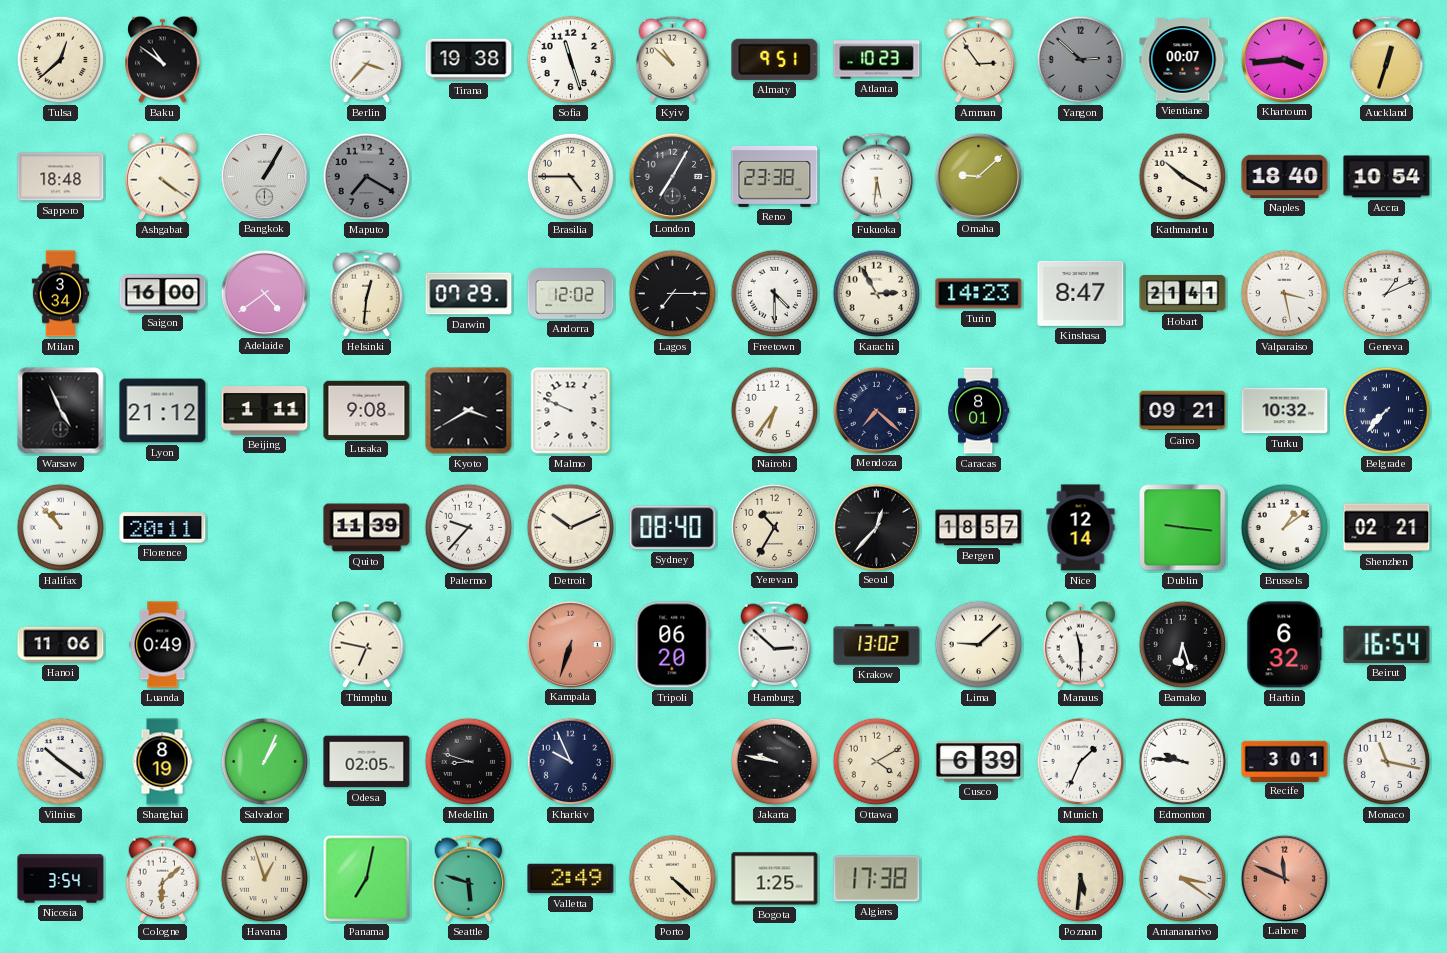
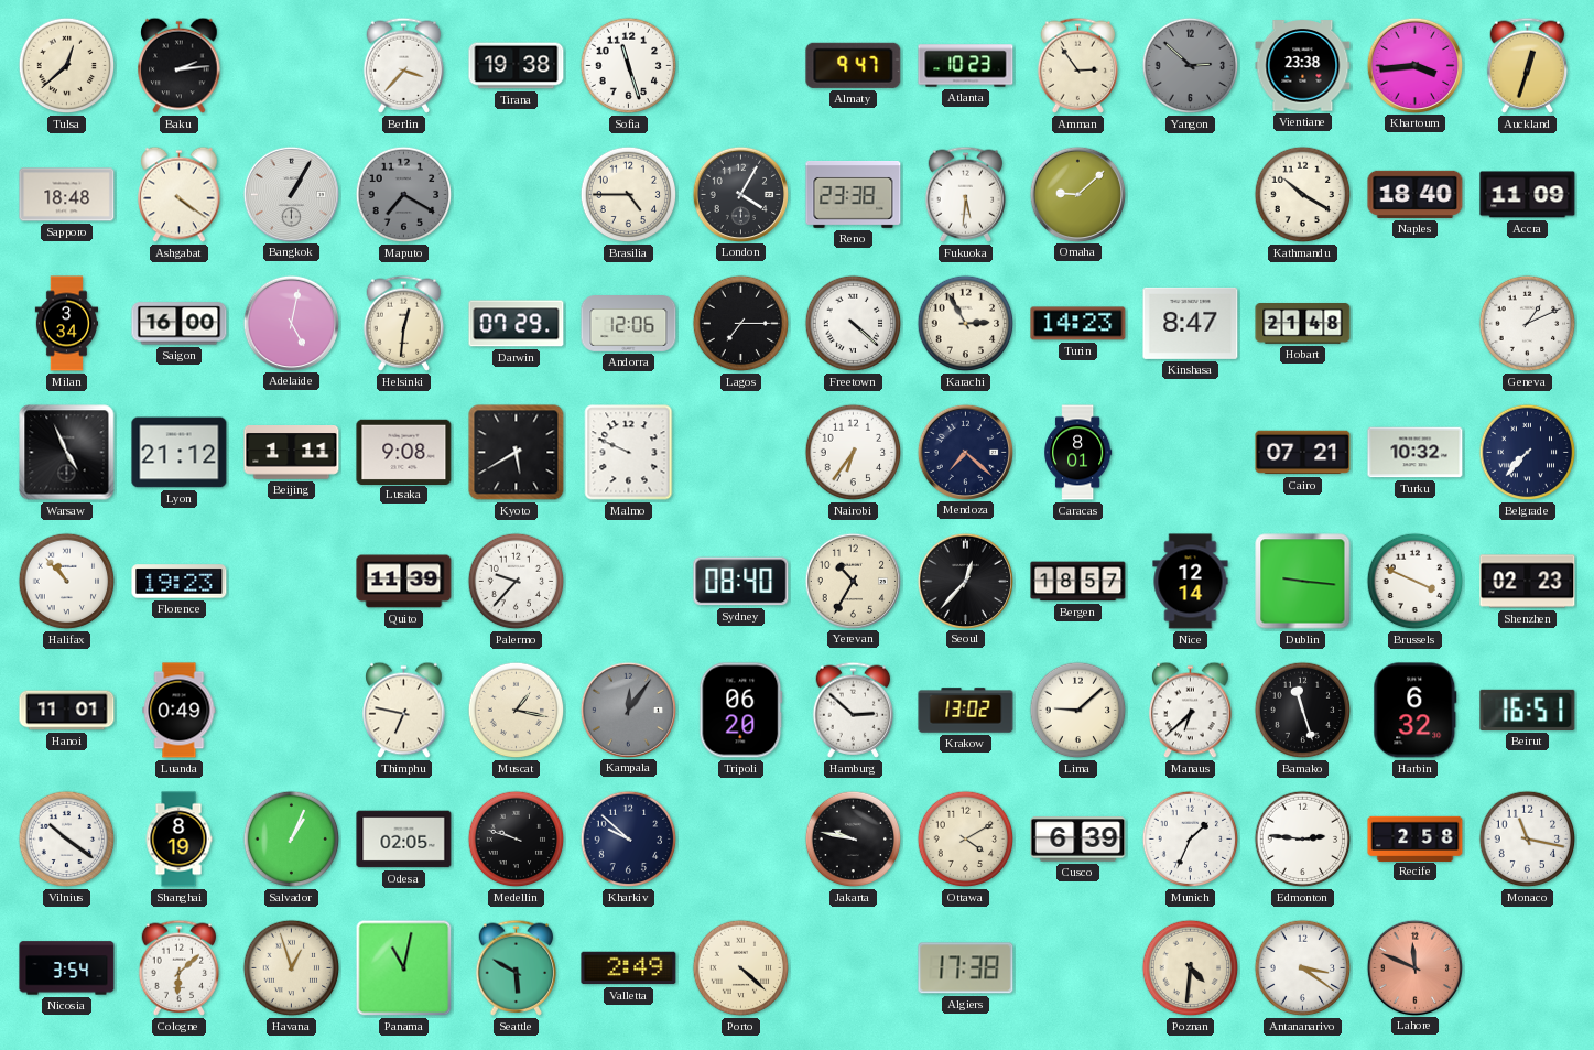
Baku: 10:51 -> 2:14 (180, 66)
Kyiv: 10:52 -> none (673, 59)
Almaty: 9:51 -> 9:47 (854, 65)
Vientiane: 00:07 -> 23:38 (1303, 66)
London: 7:05 -> 4:05 (740, 194)
Accra: 10:54 -> 11:09 (1528, 195)
Adelaide: 4:39 -> 5:02 (291, 323)
Andorra: 12:02 -> 12:06 (629, 324)
Freetown: 4:30 -> 4:22 (854, 324)
Hobart: 21:41 -> 21:48 (1303, 324)
Valparaiso: 3:28 -> none (1285, 294)
Kyoto: 3:40 -> 5:40 (517, 453)
Cairo: 09:21 -> 07:21 (1303, 453)
Florence: 20:11 -> 19:23 (180, 582)
Detroit: 10:11 -> none (571, 528)
Brussels: 1:09 -> 3:49 (1416, 582)
Shenzhen: 02:21 -> 02:23 (1528, 582)
Hanoi: 11:06 -> 11:01 (67, 711)
Muscat: none -> 1:17 (517, 711)
Kampala: 6:33 -> 12:06 (628, 710)
Kampala dial: salmon -> grey (628, 710)
Manaus: 11:30 -> 6:38 (1191, 711)
Bamako: 6:27 -> 11:27 (1303, 711)
Beirut: 16:54 -> 16:51 (1528, 710)
Medellin: 8:48 -> 9:48 (517, 840)
Kharkiv: 9:56 -> 9:52 (629, 840)
Edmonton: 9:46 -> 2:46 (1303, 840)
Recife: 3:01 -> 2:58 (1416, 838)
Panama: 7:02 -> 11:02 (404, 968)
Seattle: 5:48 -> 5:50 (517, 967)
Bogota: 1:25 -> none (775, 879)
Poznan: 5:31 -> 4:31 (1191, 968)
